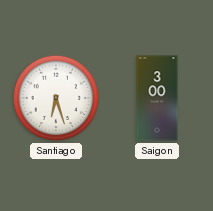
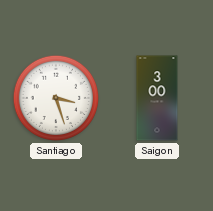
Santiago: 6:27 -> 3:27 (56, 98)
